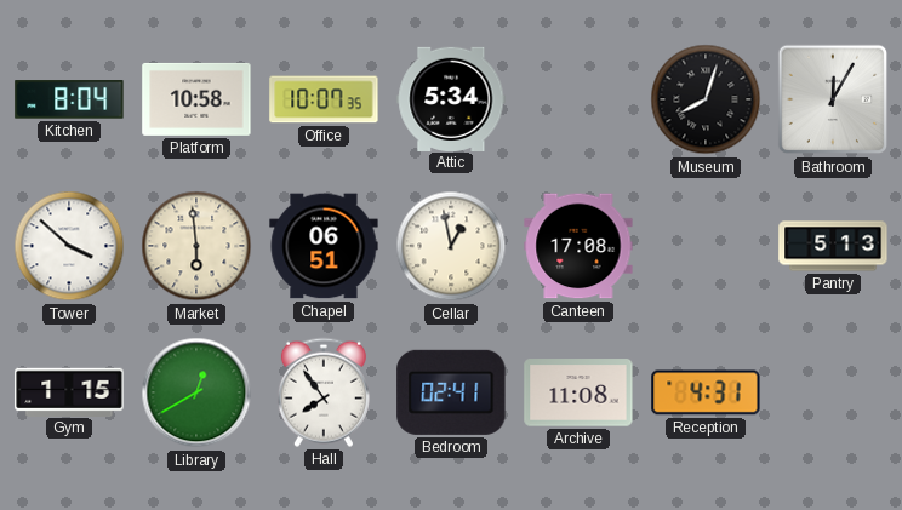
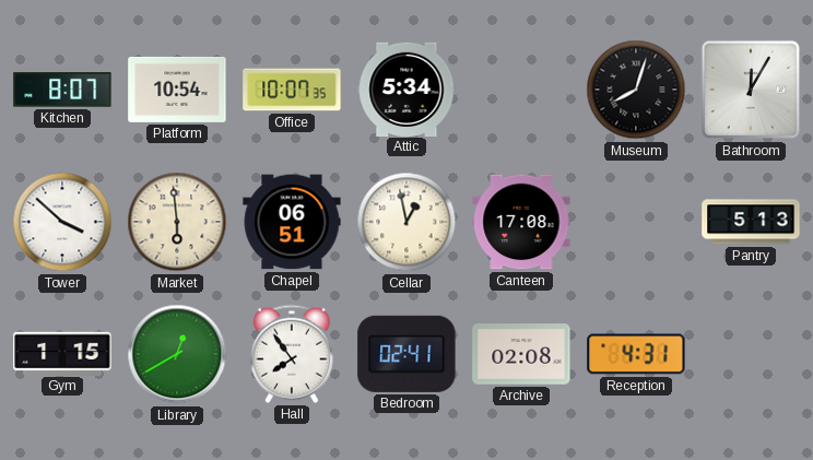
Kitchen: 8:04 -> 8:07 (62, 90)
Platform: 10:58 -> 10:54 (177, 90)
Archive: 11:08 -> 02:08 (521, 354)
